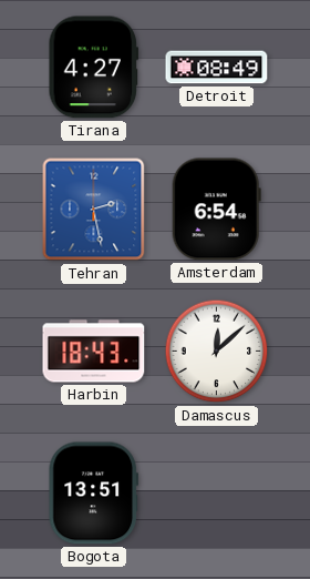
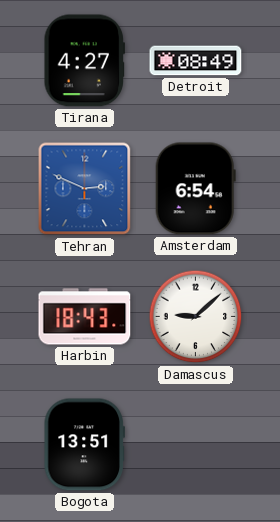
Tehran: 2:28 -> 2:49 (85, 189)
Damascus: 12:08 -> 9:08 (196, 317)
